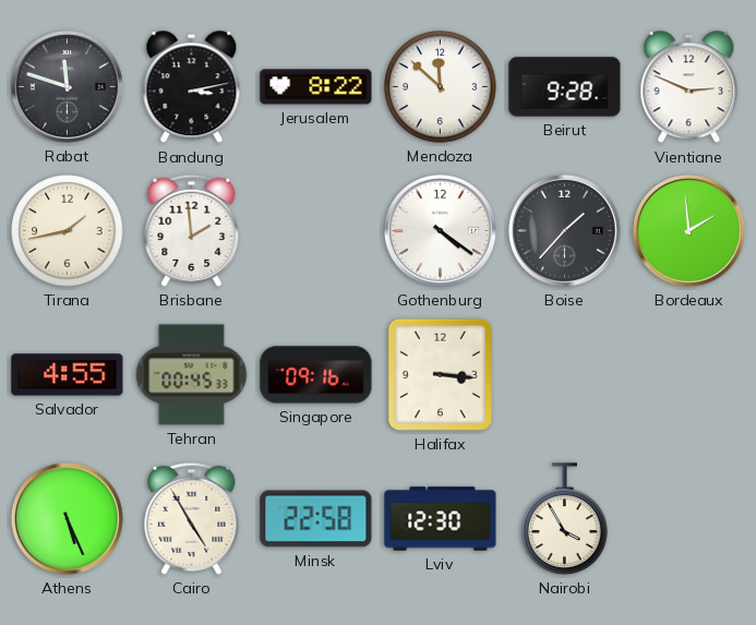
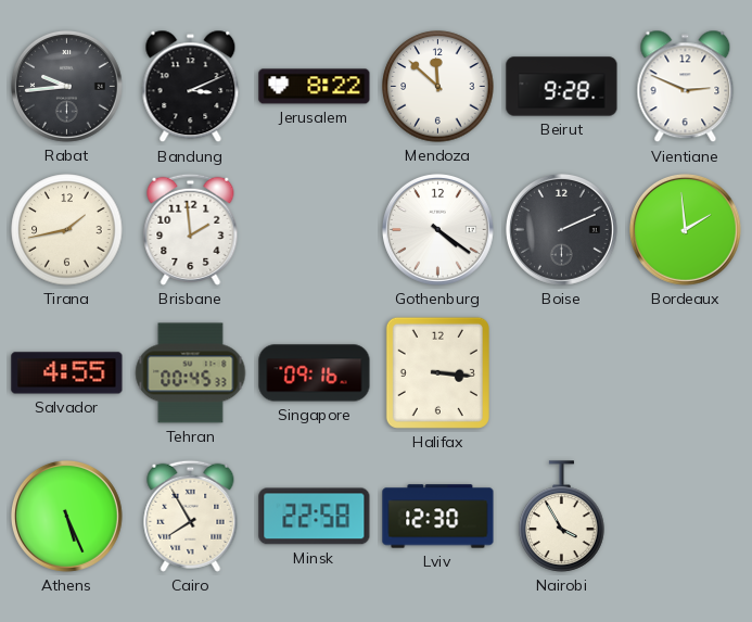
Rabat: 11:48 -> 9:44 (66, 86)
Bandung: 3:13 -> 3:11 (191, 87)
Boise: 1:37 -> 2:11 (561, 229)
Cairo: 4:55 -> 7:55 (191, 516)
